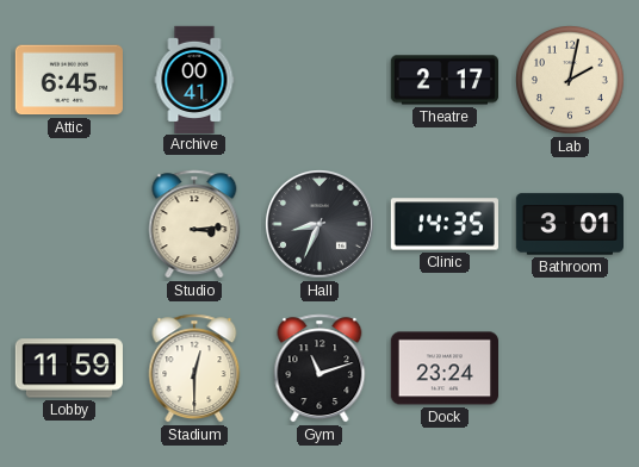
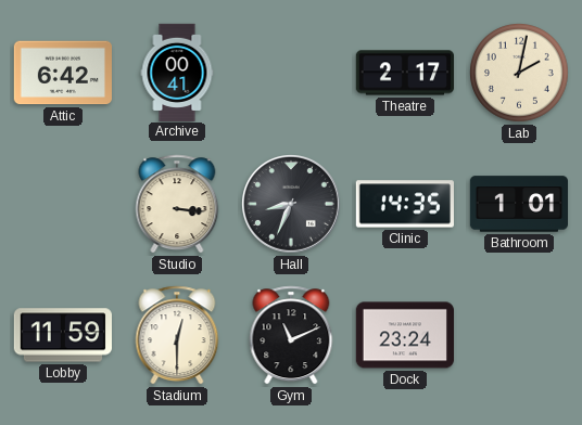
Attic: 6:45 -> 6:42 (63, 73)
Studio: 3:14 -> 3:16 (177, 204)
Bathroom: 3:01 -> 1:01 (518, 204)
Gym: 11:12 -> 11:11 (291, 335)
